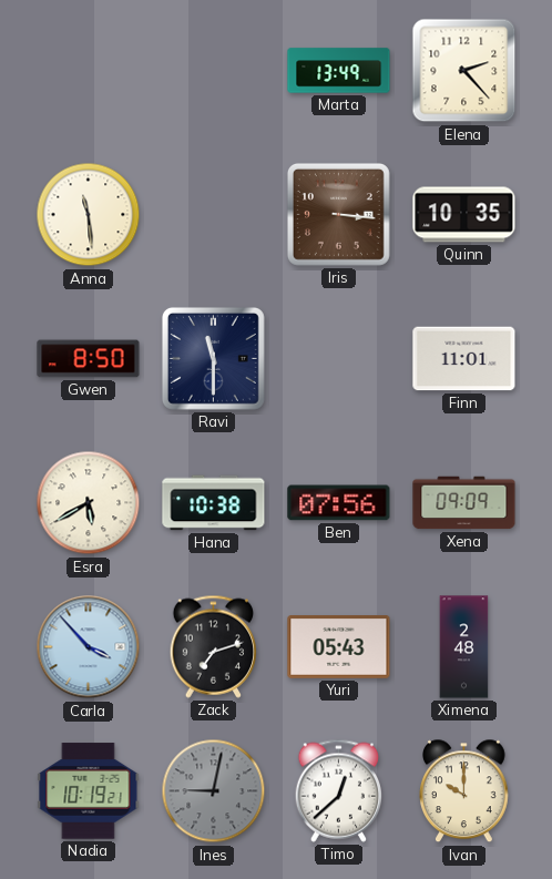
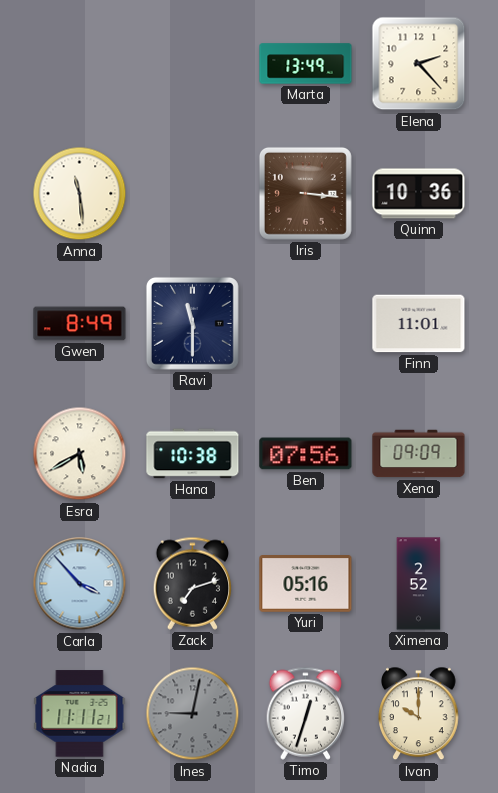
Quinn: 10:35 -> 10:36 (419, 194)
Gwen: 8:50 -> 8:49 (80, 324)
Yuri: 05:43 -> 05:16 (306, 584)
Ximena: 2:48 -> 2:52 (419, 584)
Nadia: 10:19 -> 11:11 (80, 714)
Timo: 12:38 -> 12:33 (305, 713)
